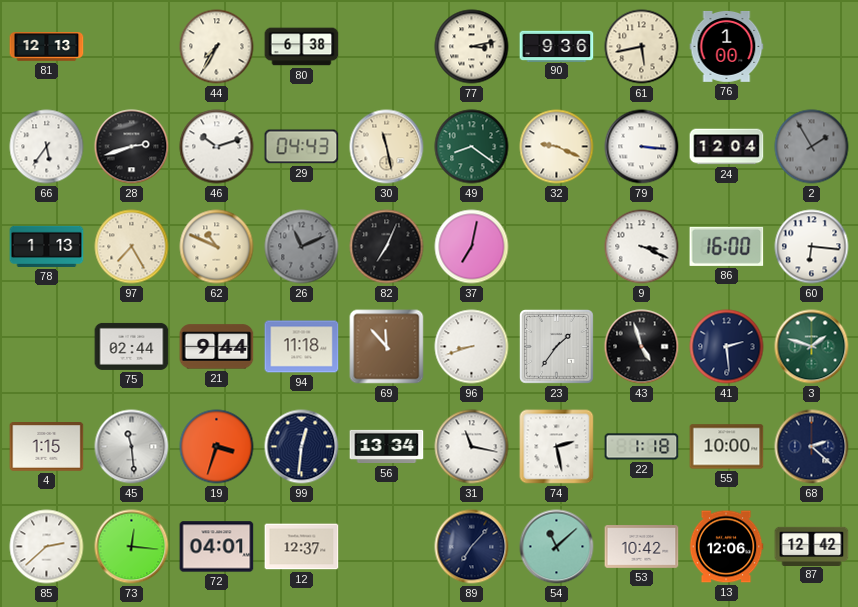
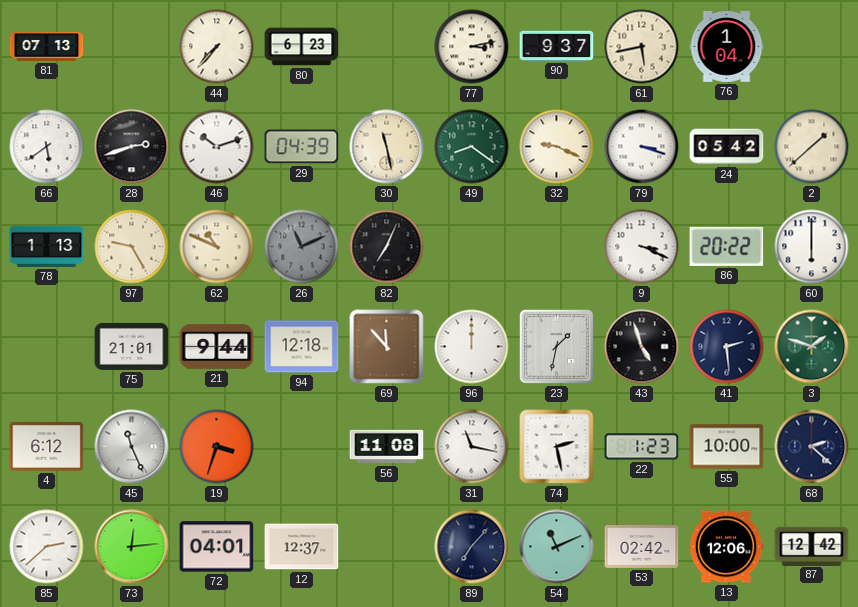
81: 12:13 -> 07:13 (47, 47)
44: 7:35 -> 7:37 (217, 47)
80: 6:38 -> 6:23 (302, 47)
90: 9:36 -> 9:37 (557, 46)
76: 1:00 -> 1:04 (727, 46)
66: 5:36 -> 5:39 (47, 147)
29: 04:43 -> 04:39 (302, 147)
79: 3:16 -> 3:18 (642, 147)
24: 12:04 -> 05:42 (727, 147)
2: 1:55 -> 1:38 (812, 147)
2 dial: grey -> cream (812, 147)
97: 7:25 -> 9:25 (132, 247)
37: 7:02 -> none (472, 247)
86: 16:00 -> 20:22 (727, 246)
60: 6:16 -> 6:00 (812, 247)
75: 02:44 -> 21:01 (132, 346)
94: 11:18 -> 12:18 (302, 347)
96: 8:42 -> 12:00 (472, 347)
23: 1:36 -> 1:32 (557, 347)
4: 1:15 -> 6:12 (47, 447)
45: 11:29 -> 11:26 (132, 447)
99: 12:31 -> none (302, 447)
56: 13:34 -> 11:08 (387, 447)
22: 1:18 -> 1:23 (642, 447)
73: 12:16 -> 12:14 (132, 547)
54: 11:08 -> 11:11 (557, 547)
53: 10:42 -> 02:42 (642, 547)
